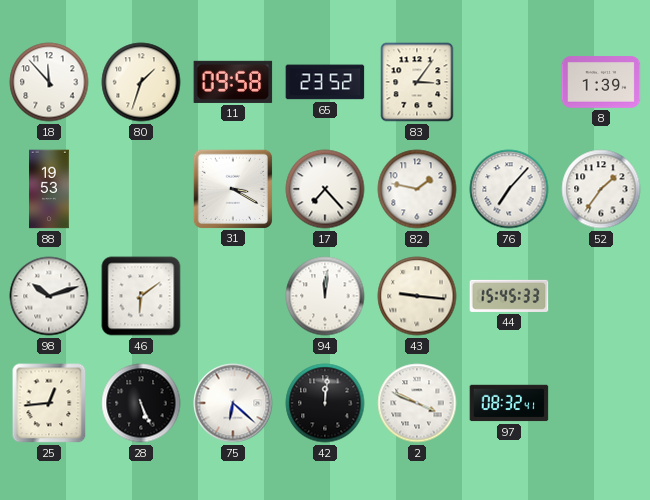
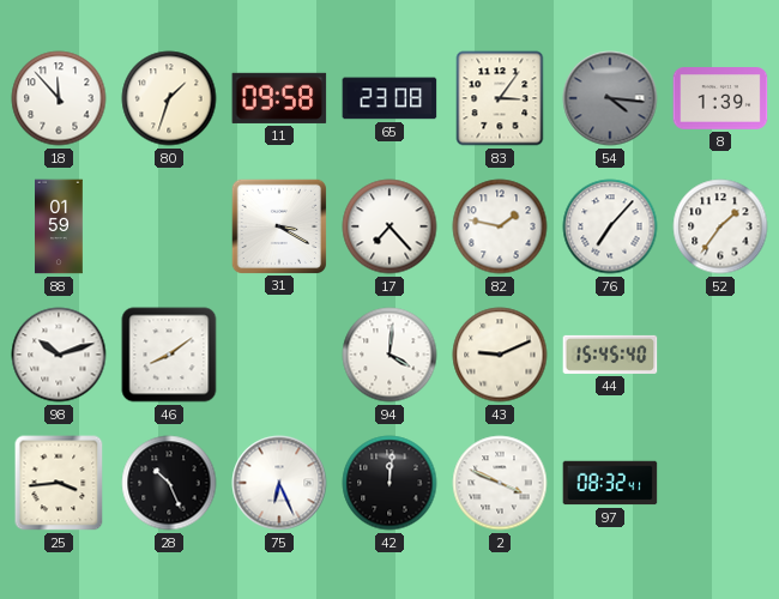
65: 23:52 -> 23:08 (389, 98)
54: none -> 4:16 (610, 98)
88: 19:53 -> 01:59 (59, 226)
46: 6:09 -> 8:09 (169, 355)
94: 12:01 -> 4:01 (389, 355)
43: 9:16 -> 9:11 (500, 355)
44: 15:45:33 -> 15:45:40 (610, 355)
25: 12:44 -> 3:44 (59, 483)
28: 5:26 -> 10:26 (169, 483)
75: 6:22 -> 6:26 (279, 483)
